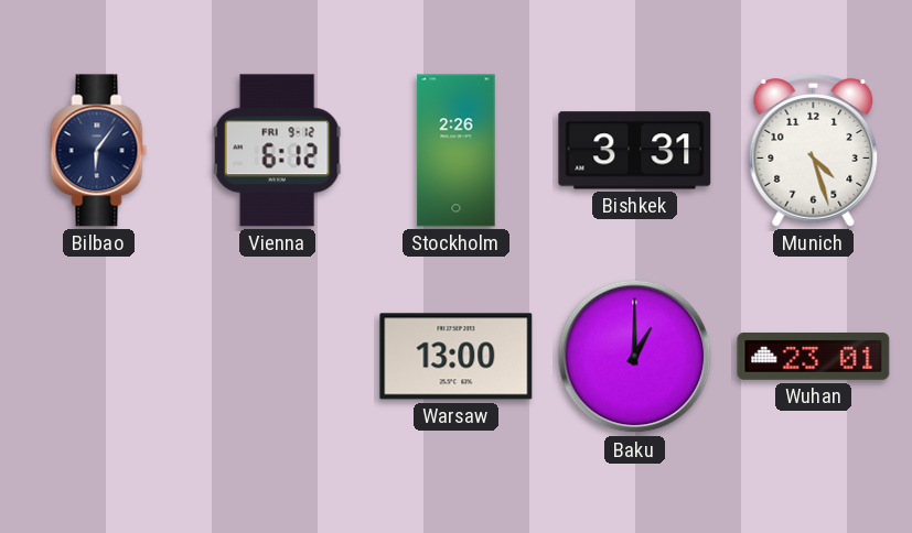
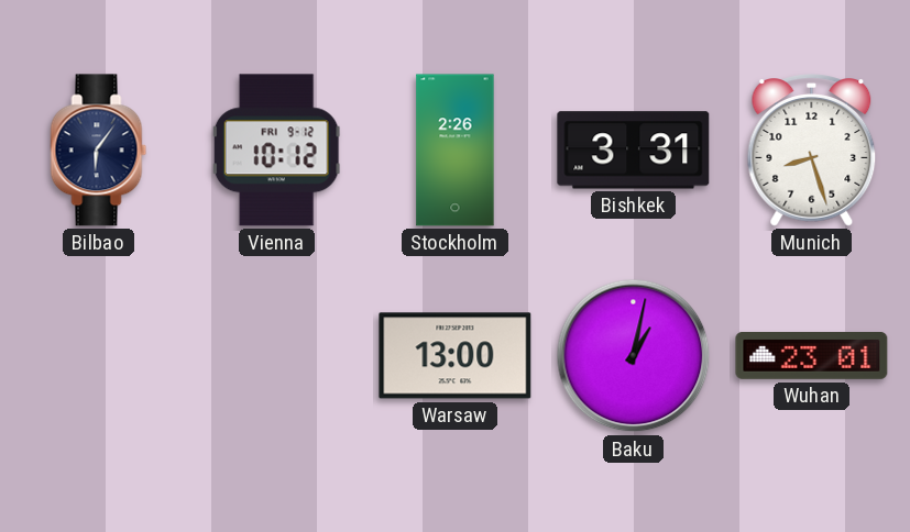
Vienna: 6:12 -> 10:12 (277, 151)
Munich: 4:27 -> 8:27 (812, 151)
Baku: 1:00 -> 1:02 (634, 356)
